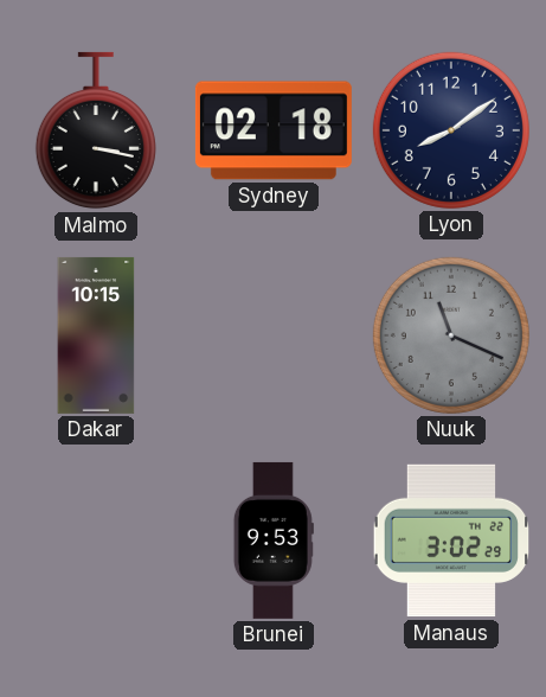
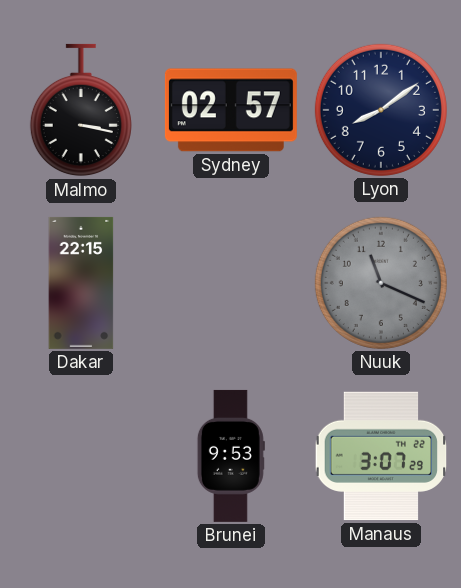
Sydney: 02:18 -> 02:57 (231, 110)
Dakar: 10:15 -> 22:15 (81, 283)
Manaus: 3:02 -> 3:07 (381, 456)
